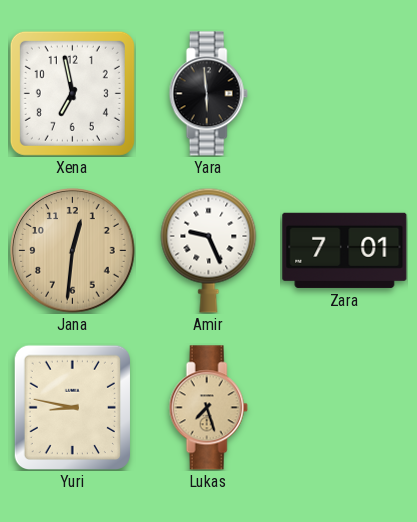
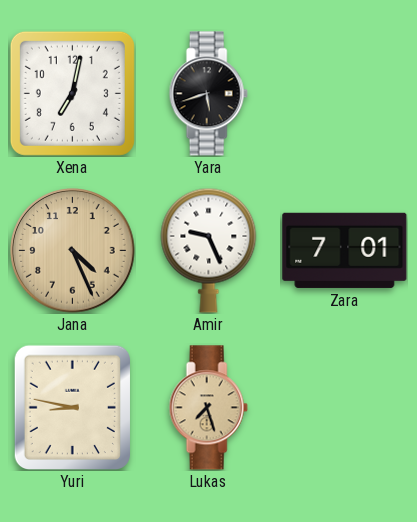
Xena: 6:58 -> 7:02 (72, 93)
Yara: 5:59 -> 5:42 (208, 94)
Jana: 12:31 -> 4:26 (73, 251)
